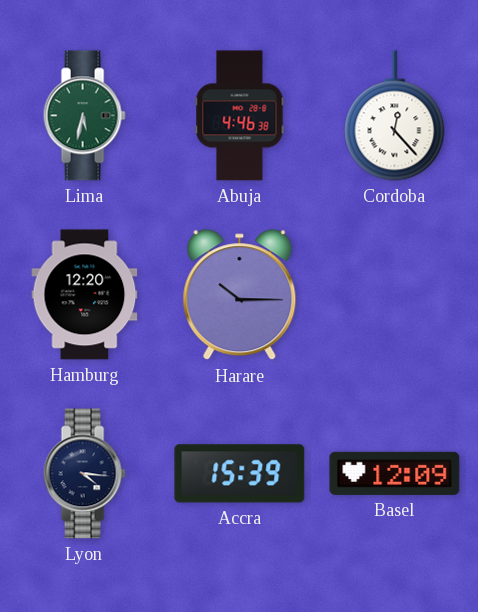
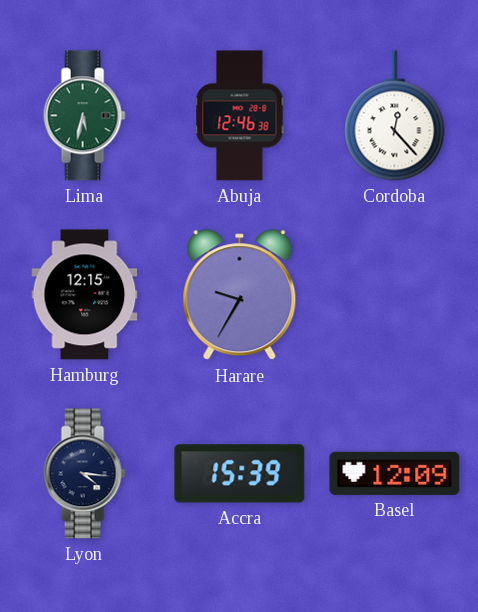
Abuja: 4:46 -> 12:46 (240, 116)
Hamburg: 12:20 -> 12:15 (85, 295)
Harare: 10:15 -> 9:35 (240, 295)
